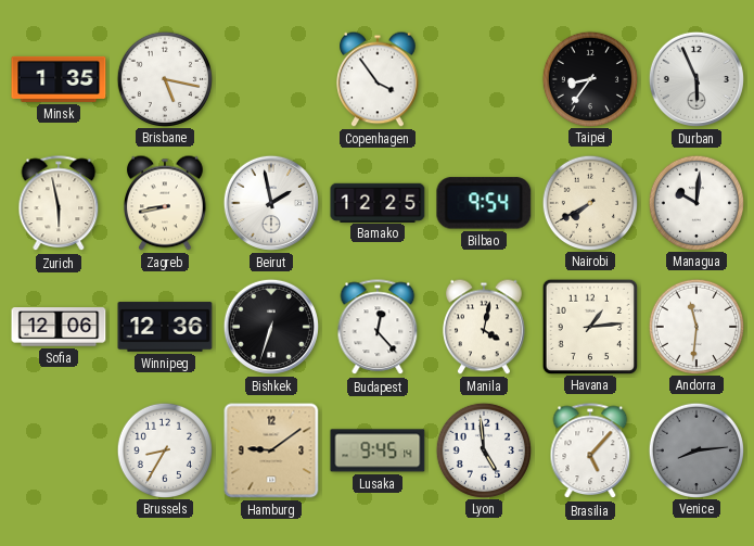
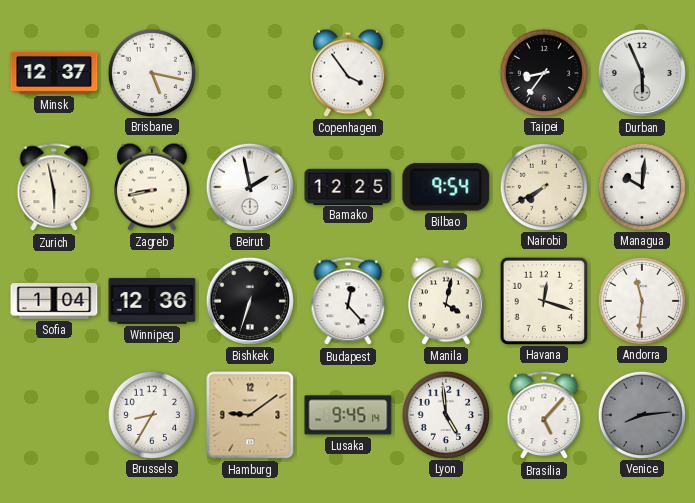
Minsk: 1:35 -> 12:37 (54, 73)
Sofia: 12:06 -> 1:04 (54, 301)
Havana: 1:14 -> 12:18 (543, 300)
